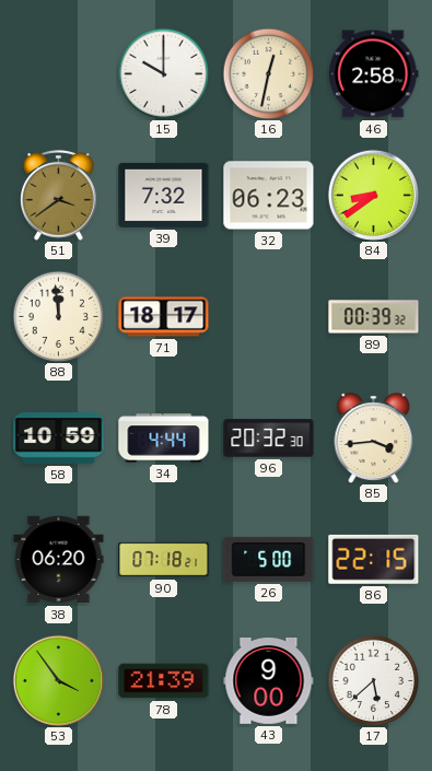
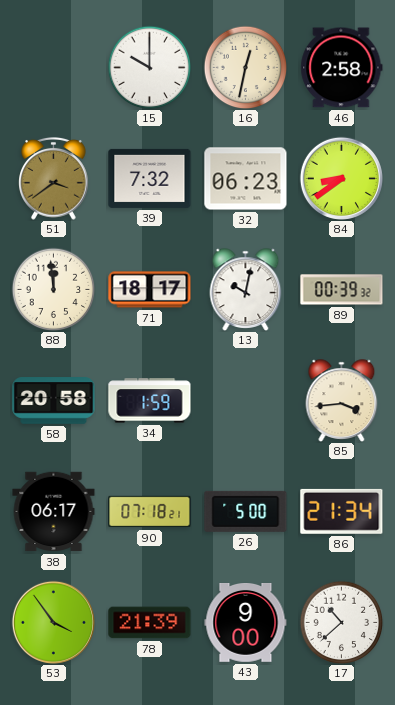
13: none -> 10:02 (246, 290)
58: 10:59 -> 20:58 (54, 401)
34: 4:44 -> 1:59 (150, 401)
96: 20:32 -> none (269, 439)
38: 06:20 -> 06:17 (54, 512)
86: 22:15 -> 21:34 (342, 511)
17: 5:38 -> 10:38 (341, 622)
